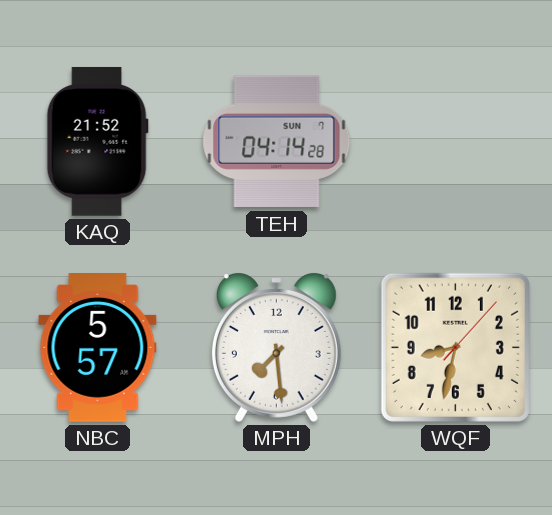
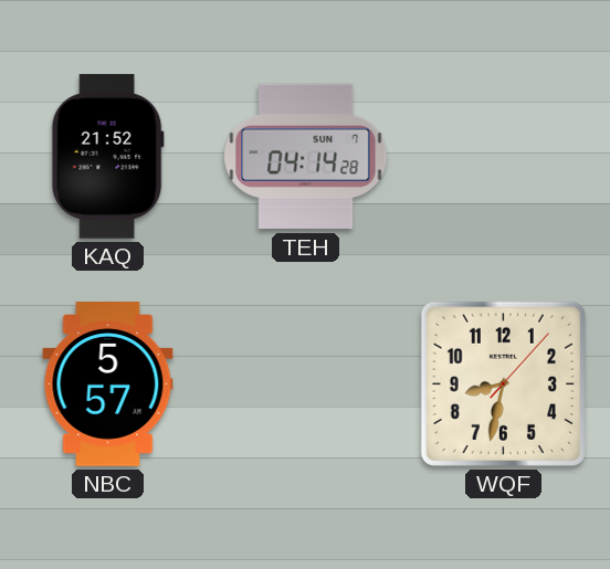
MPH: 7:29 -> none (276, 348)
